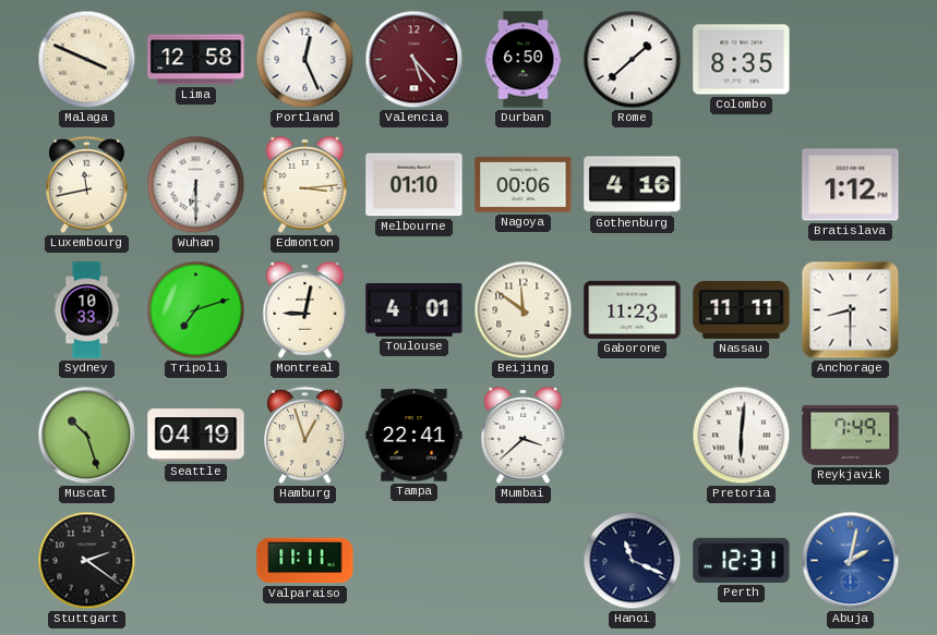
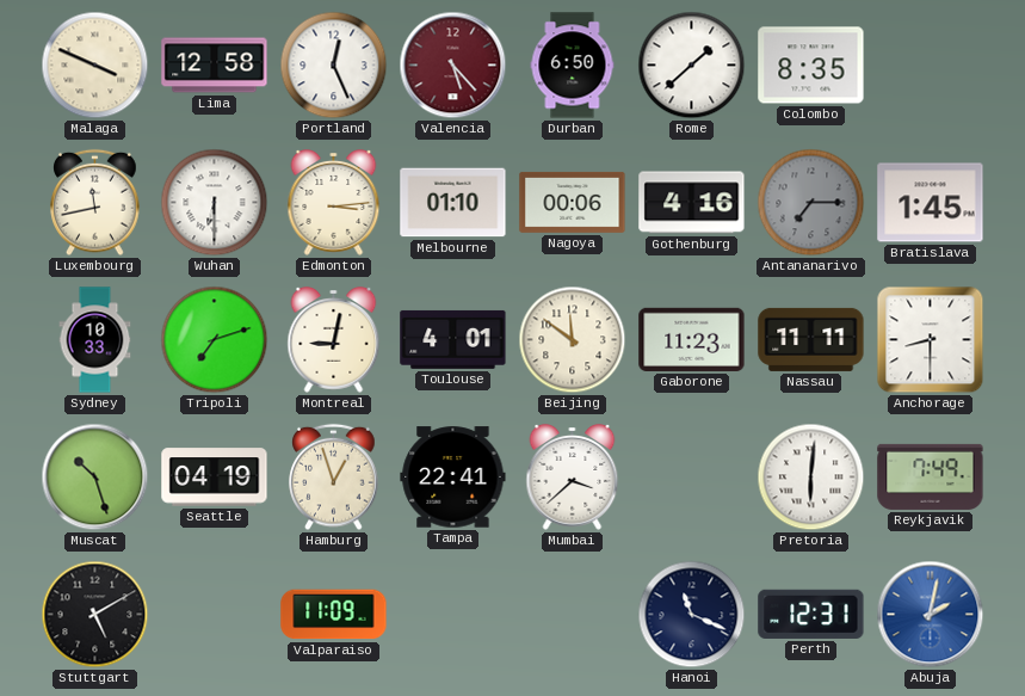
Antananarivo: none -> 7:15 (811, 203)
Bratislava: 1:12 -> 1:45 (931, 203)
Stuttgart: 2:21 -> 5:10 (95, 615)
Valparaiso: 11:11 -> 11:09 (334, 615)
